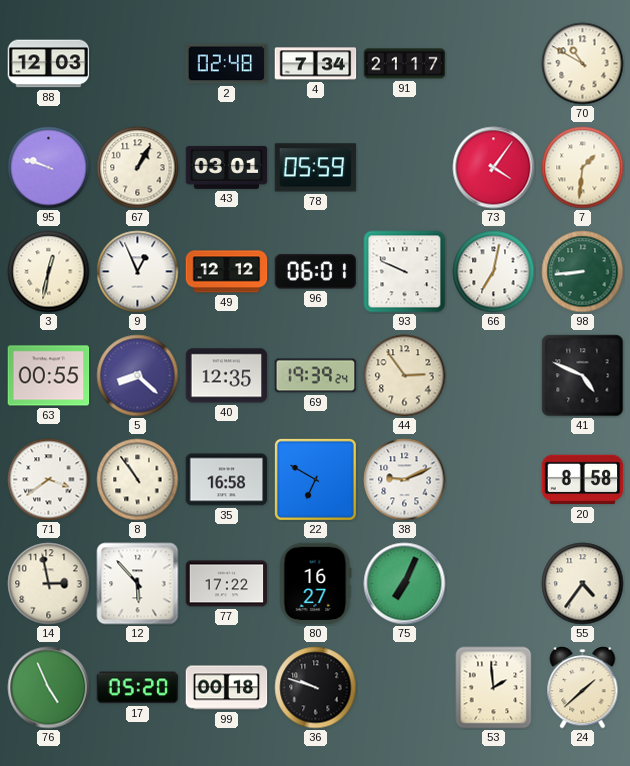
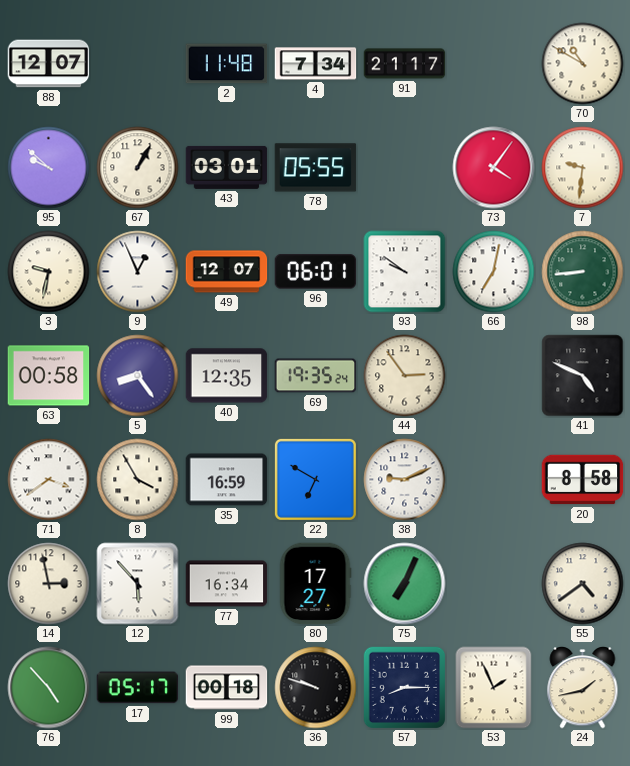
88: 12:03 -> 12:07 (49, 64)
2: 02:48 -> 11:48 (227, 64)
95: 9:48 -> 9:52 (49, 168)
78: 05:59 -> 05:55 (316, 168)
7: 1:31 -> 9:31 (583, 168)
3: 12:32 -> 9:32 (49, 272)
49: 12:12 -> 12:07 (227, 272)
93: 9:49 -> 9:51 (405, 272)
63: 00:55 -> 00:58 (49, 376)
5: 8:22 -> 8:24 (138, 376)
69: 19:39 -> 19:35 (316, 376)
8: 10:54 -> 3:55 (138, 480)
35: 16:58 -> 16:59 (227, 480)
77: 17:22 -> 16:34 (227, 584)
80: 16:27 -> 17:27 (315, 584)
55: 4:36 -> 4:39 (583, 584)
76: 4:56 -> 4:53 (49, 688)
17: 05:20 -> 05:17 (138, 688)
57: none -> 8:15 (404, 687)
53: 1:59 -> 1:56 (494, 688)
24: 1:38 -> 1:43 (583, 688)
